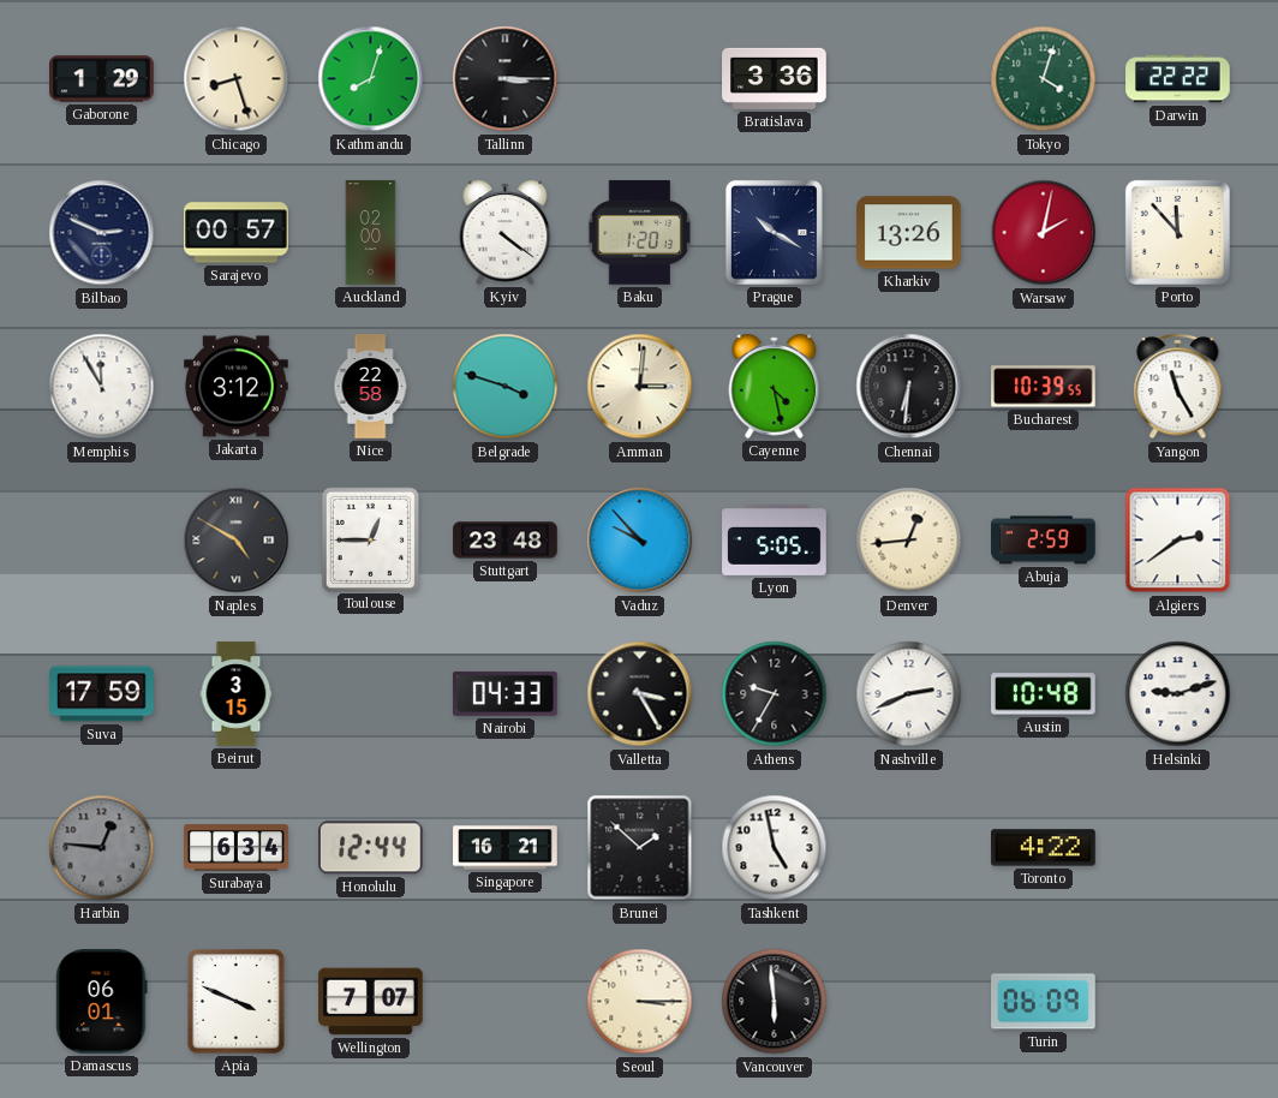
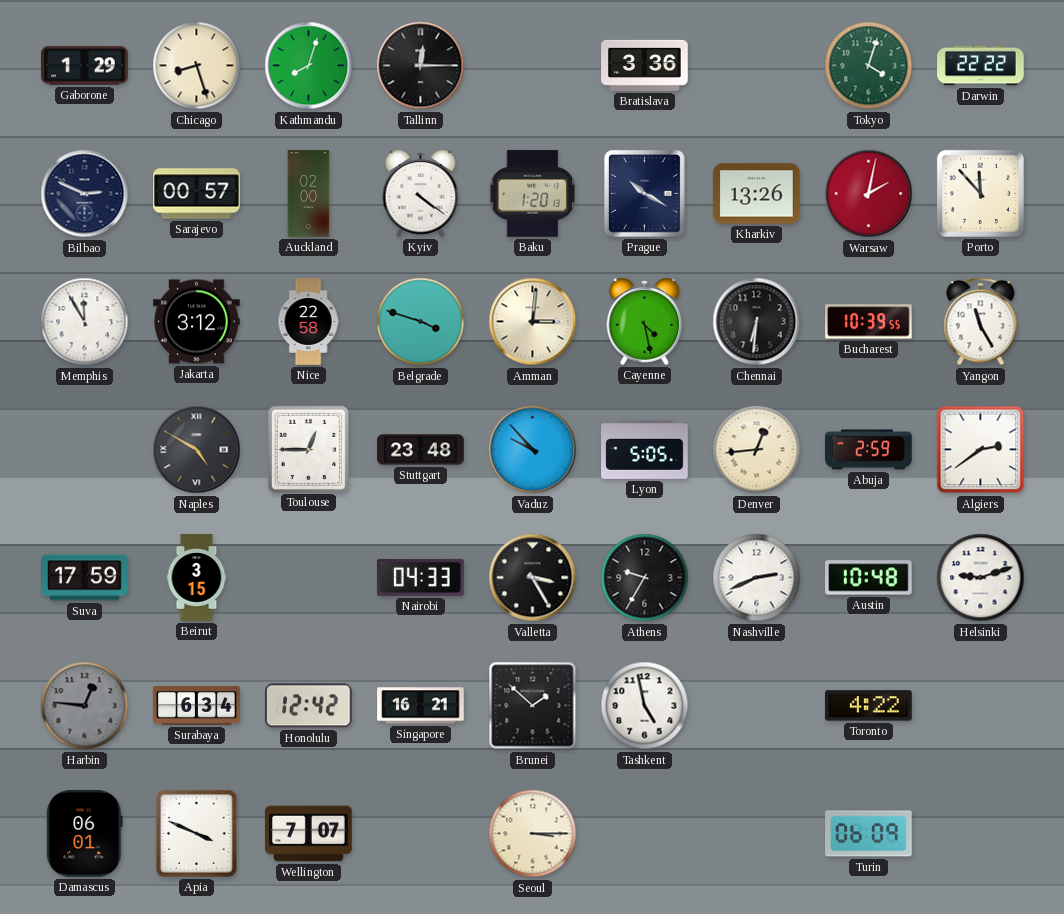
Tallinn: 3:15 -> 12:15 (421, 66)
Honolulu: 12:44 -> 12:42 (309, 706)
Vancouver: 5:59 -> none (775, 1002)
